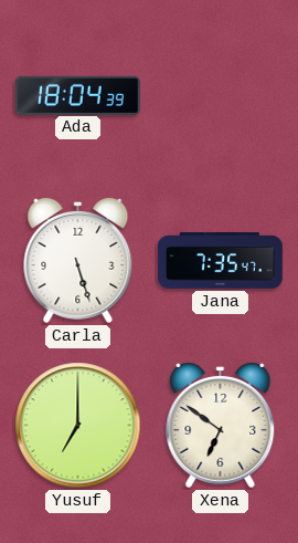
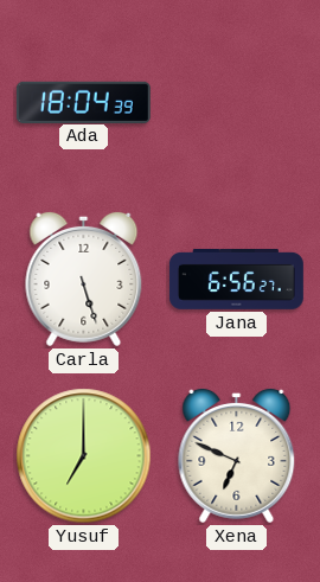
Jana: 7:35 -> 6:56 (236, 279)
Xena: 6:51 -> 6:49 (237, 455)
